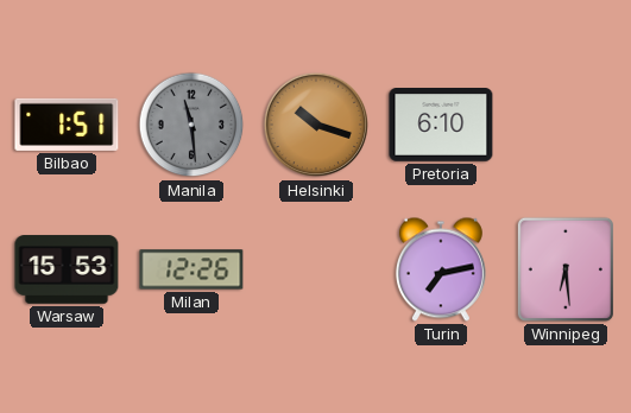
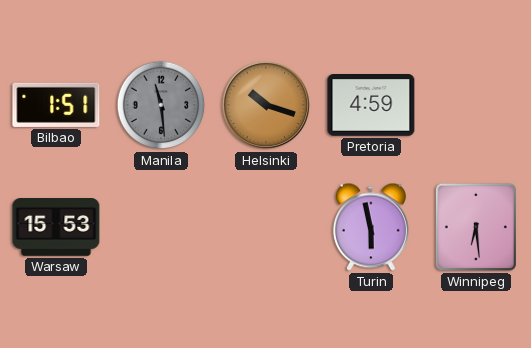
Pretoria: 6:10 -> 4:59 (371, 106)
Milan: 12:26 -> none (191, 269)
Turin: 7:13 -> 5:58 (371, 227)
